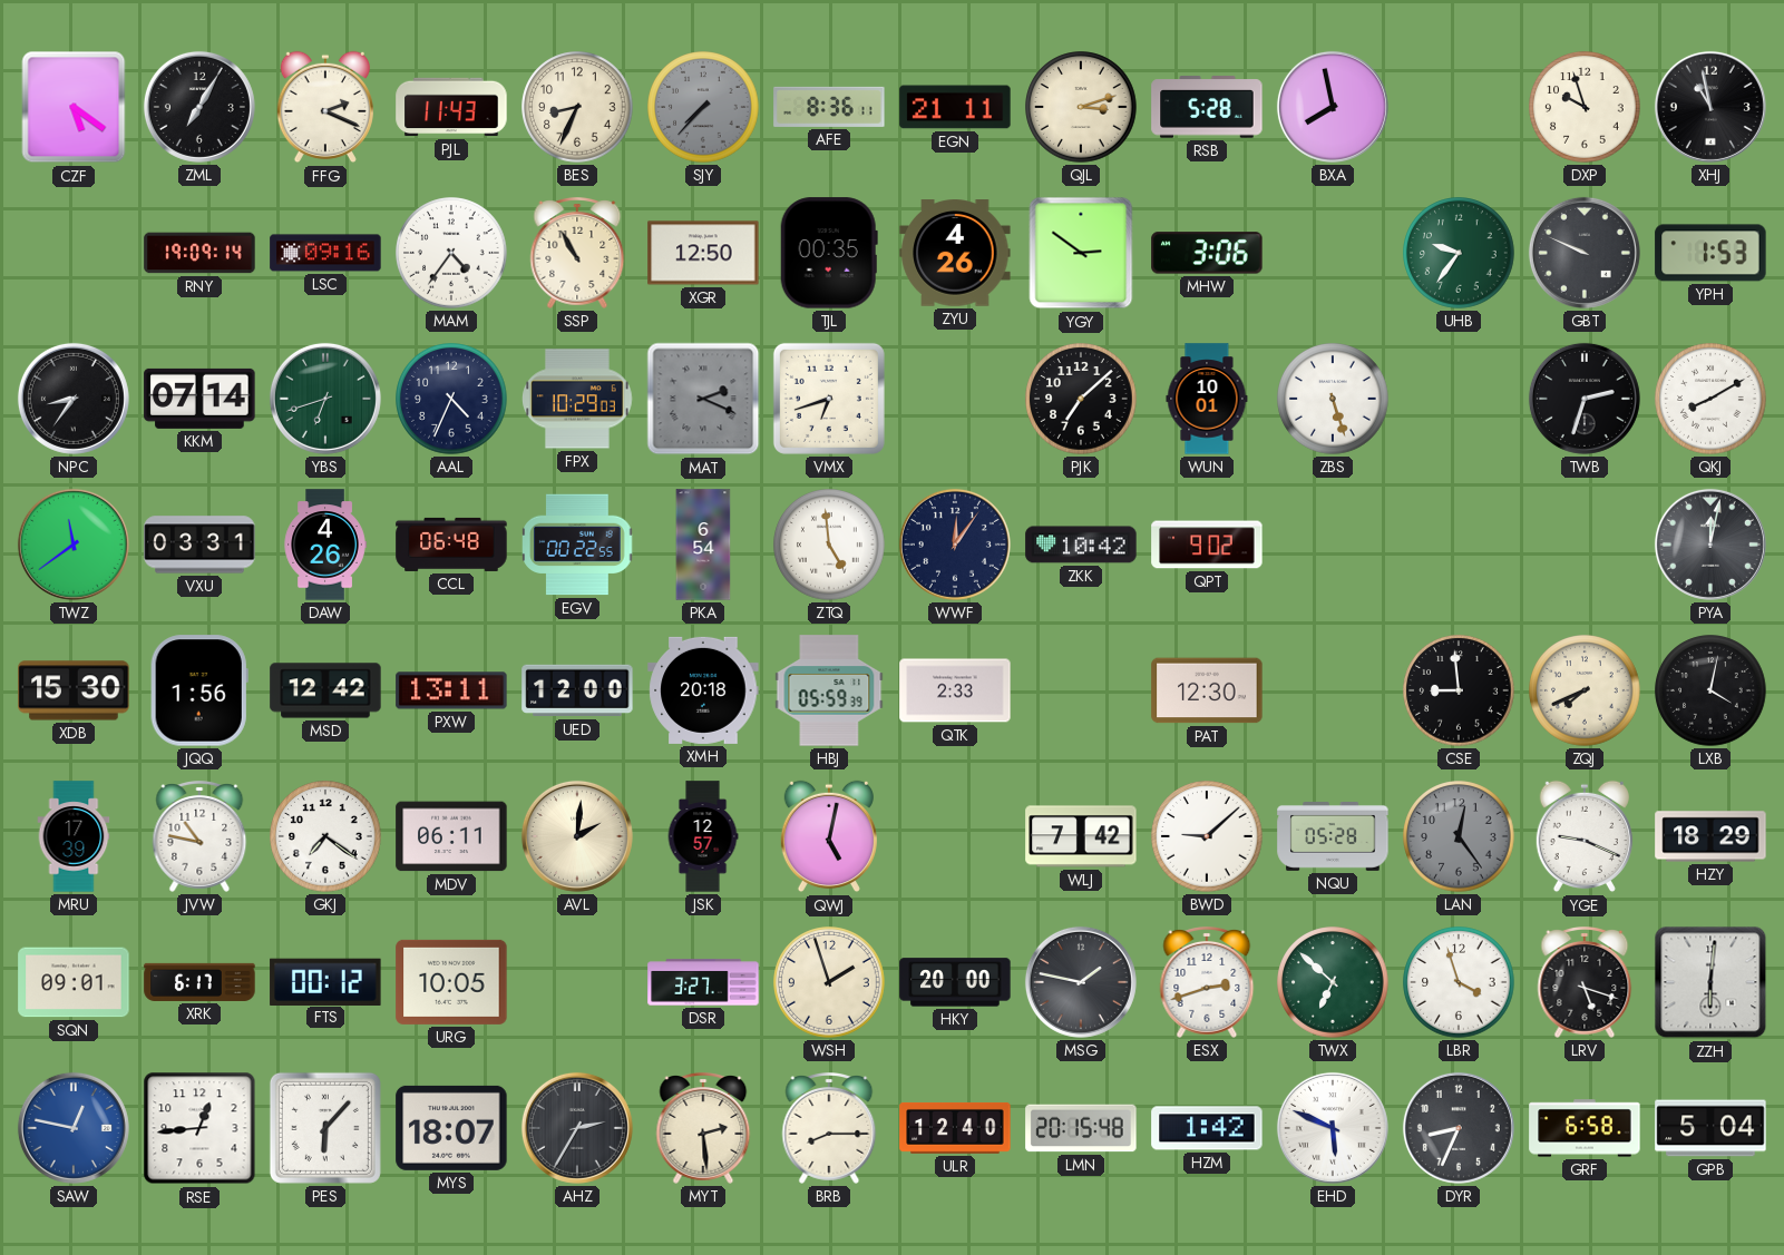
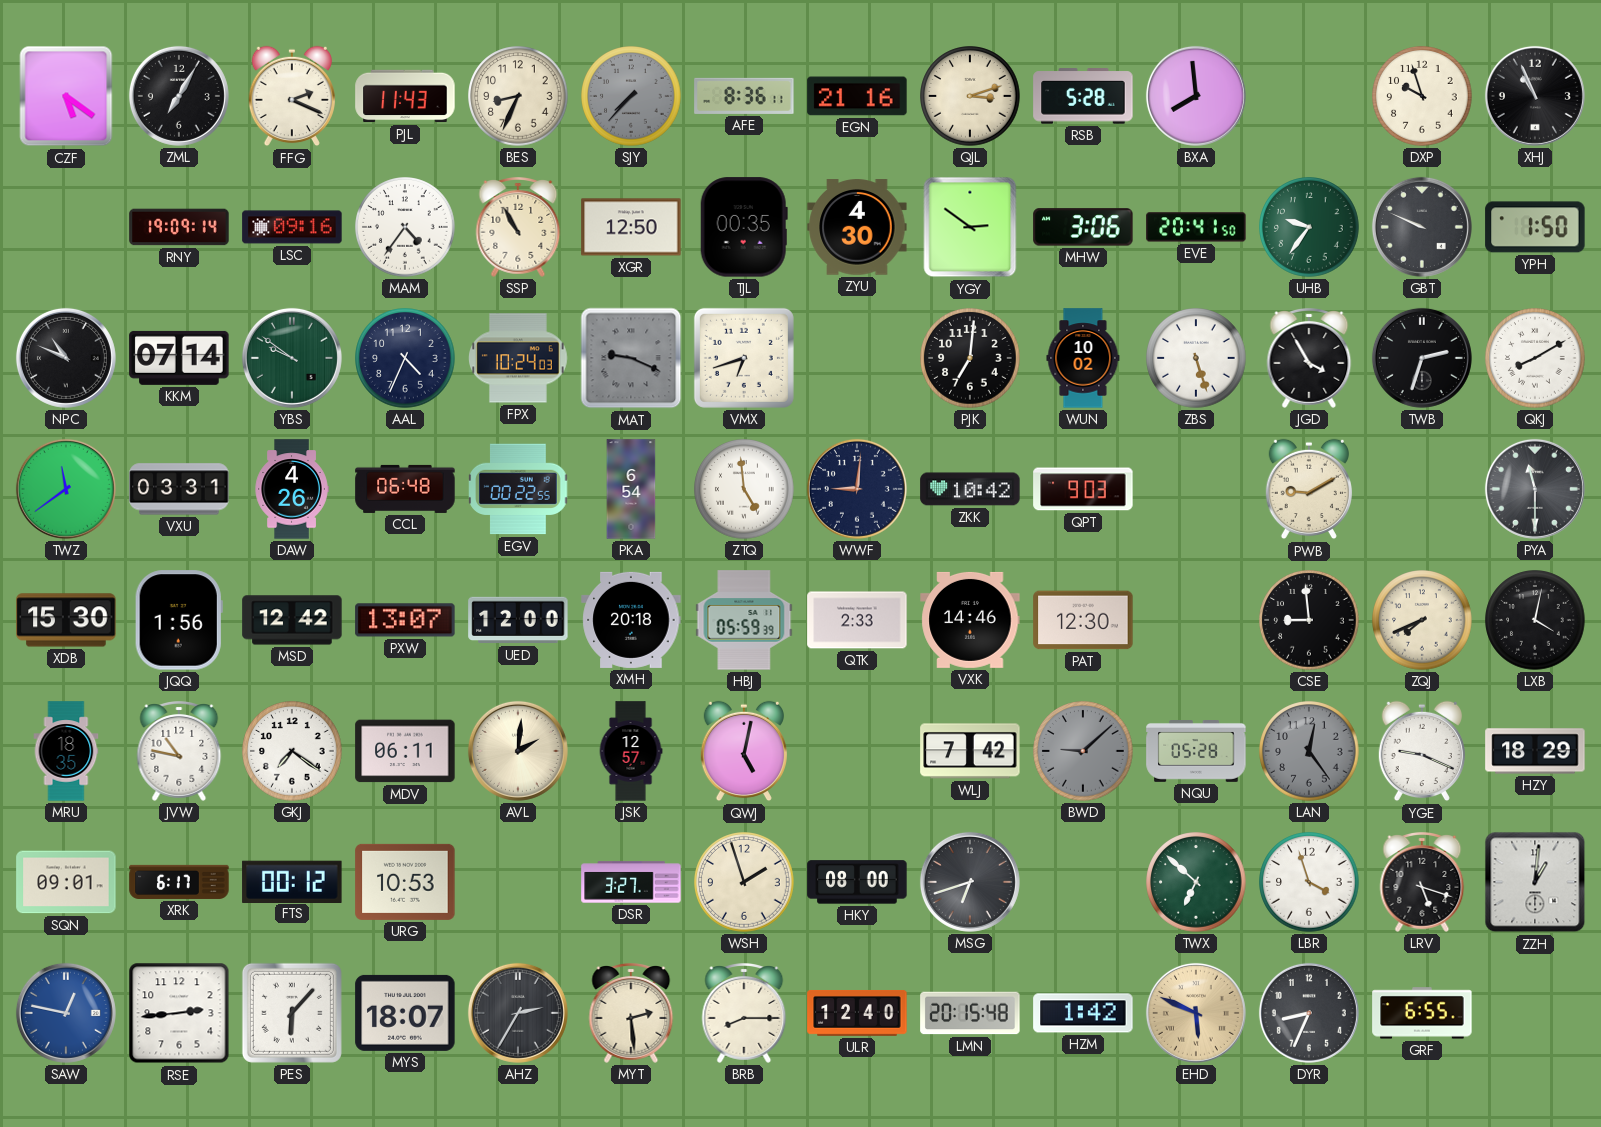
EGN: 21:11 -> 21:16 (857, 96)
BXA: 7:58 -> 7:59 (1196, 96)
XHJ: 10:58 -> 10:56 (1535, 96)
ZYU: 4:26 -> 4:30 (857, 227)
EVE: none -> 20:41 (1196, 227)
YPH: 1:53 -> 1:50 (1535, 227)
NPC: 8:36 -> 10:49 (66, 358)
YBS: 6:42 -> 9:51 (292, 358)
FPX: 10:29 -> 10:24 (518, 358)
MAT: 2:19 -> 9:19 (631, 358)
PJK: 7:08 -> 7:01 (970, 358)
WUN: 10:01 -> 10:02 (1083, 358)
JGD: none -> 3:55 (1309, 359)
WWF: 12:06 -> 9:01 (857, 489)
QPT: 9:02 -> 9:03 (1083, 489)
PWB: none -> 9:10 (1309, 489)
PYA: 12:02 -> 11:30 (1535, 489)
PXW: 13:11 -> 13:07 (405, 620)
VXK: none -> 14:46 (970, 620)
MRU: 17:39 -> 18:35 (66, 751)
BWD dial: white -> grey (1083, 751)
URG: 10:05 -> 10:53 (405, 882)
HKY: 20:00 -> 08:00 (857, 882)
MSG: 1:47 -> 6:42 (970, 882)
ESX: 2:42 -> none (1207, 983)
ZZH: 6:01 -> 1:01 (1535, 882)
RSE: 12:44 -> 2:44 (179, 1013)
EHD dial: white -> champagne (1196, 1013)
GRF: 6:58 -> 6:55 (1422, 1013)
GPB: 5:04 -> none (1710, 1128)
